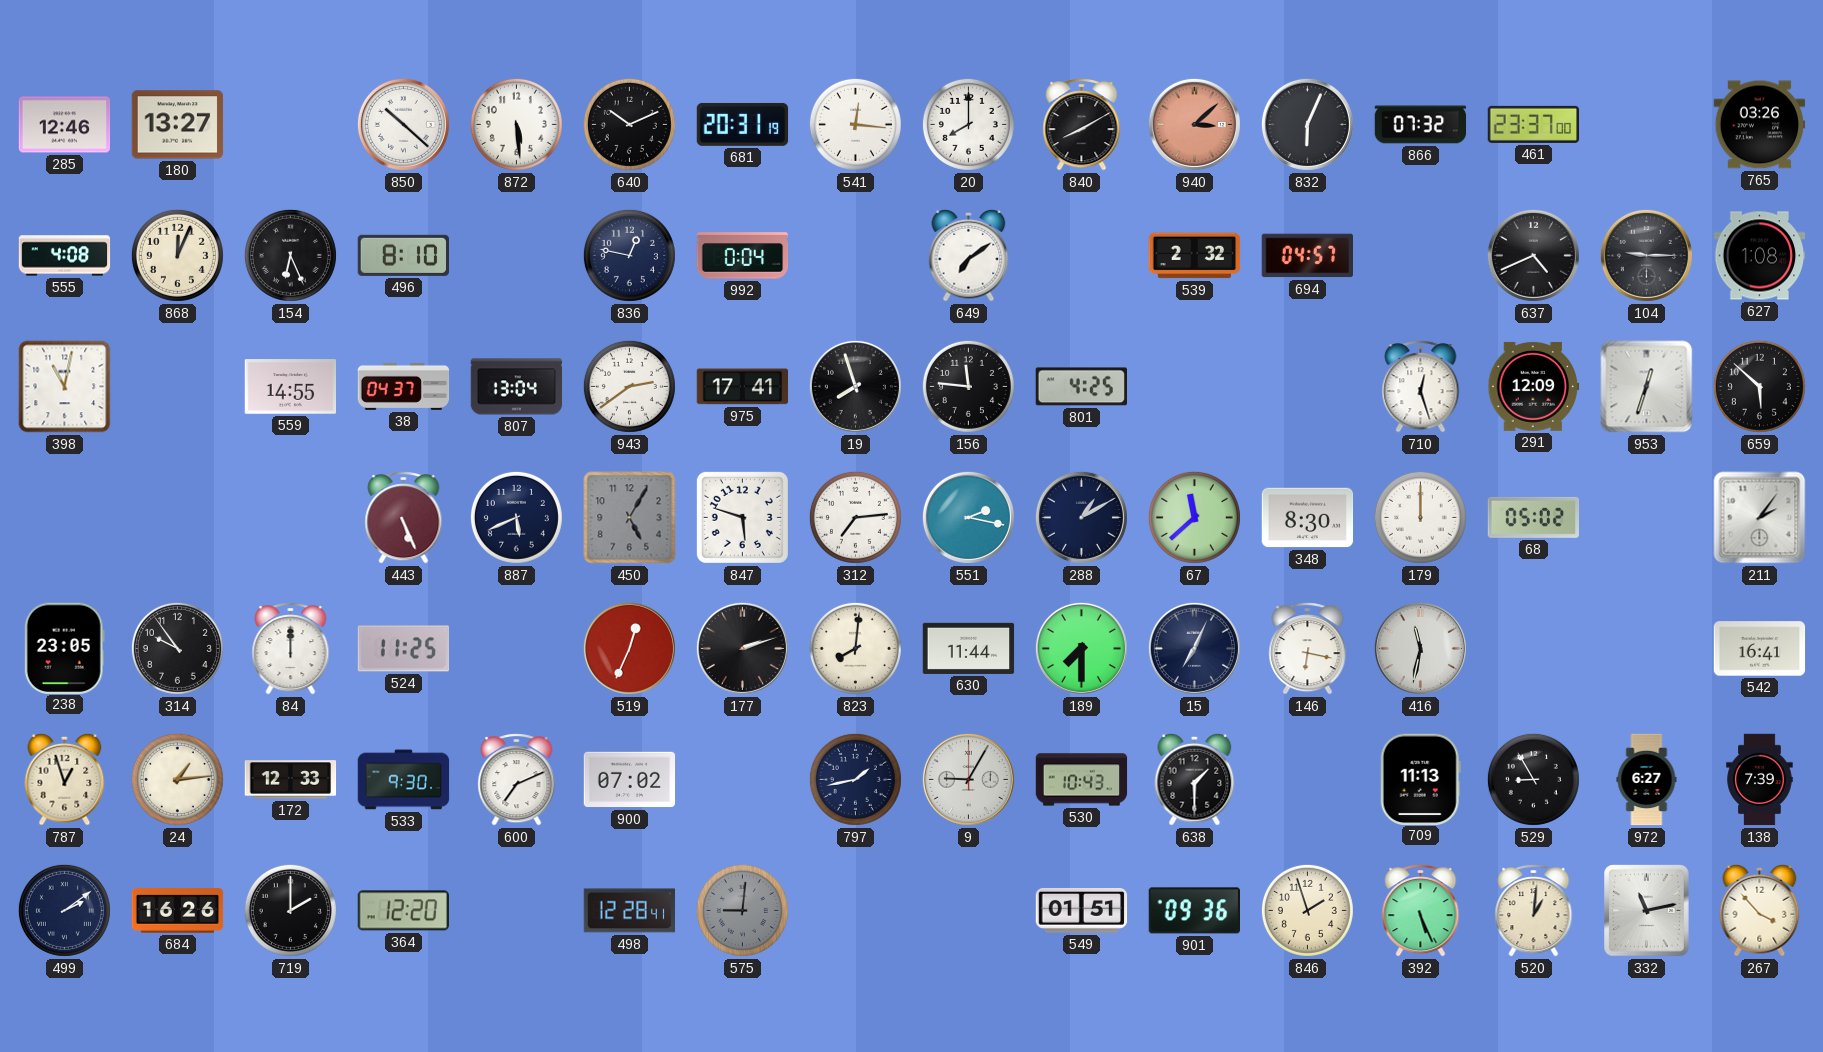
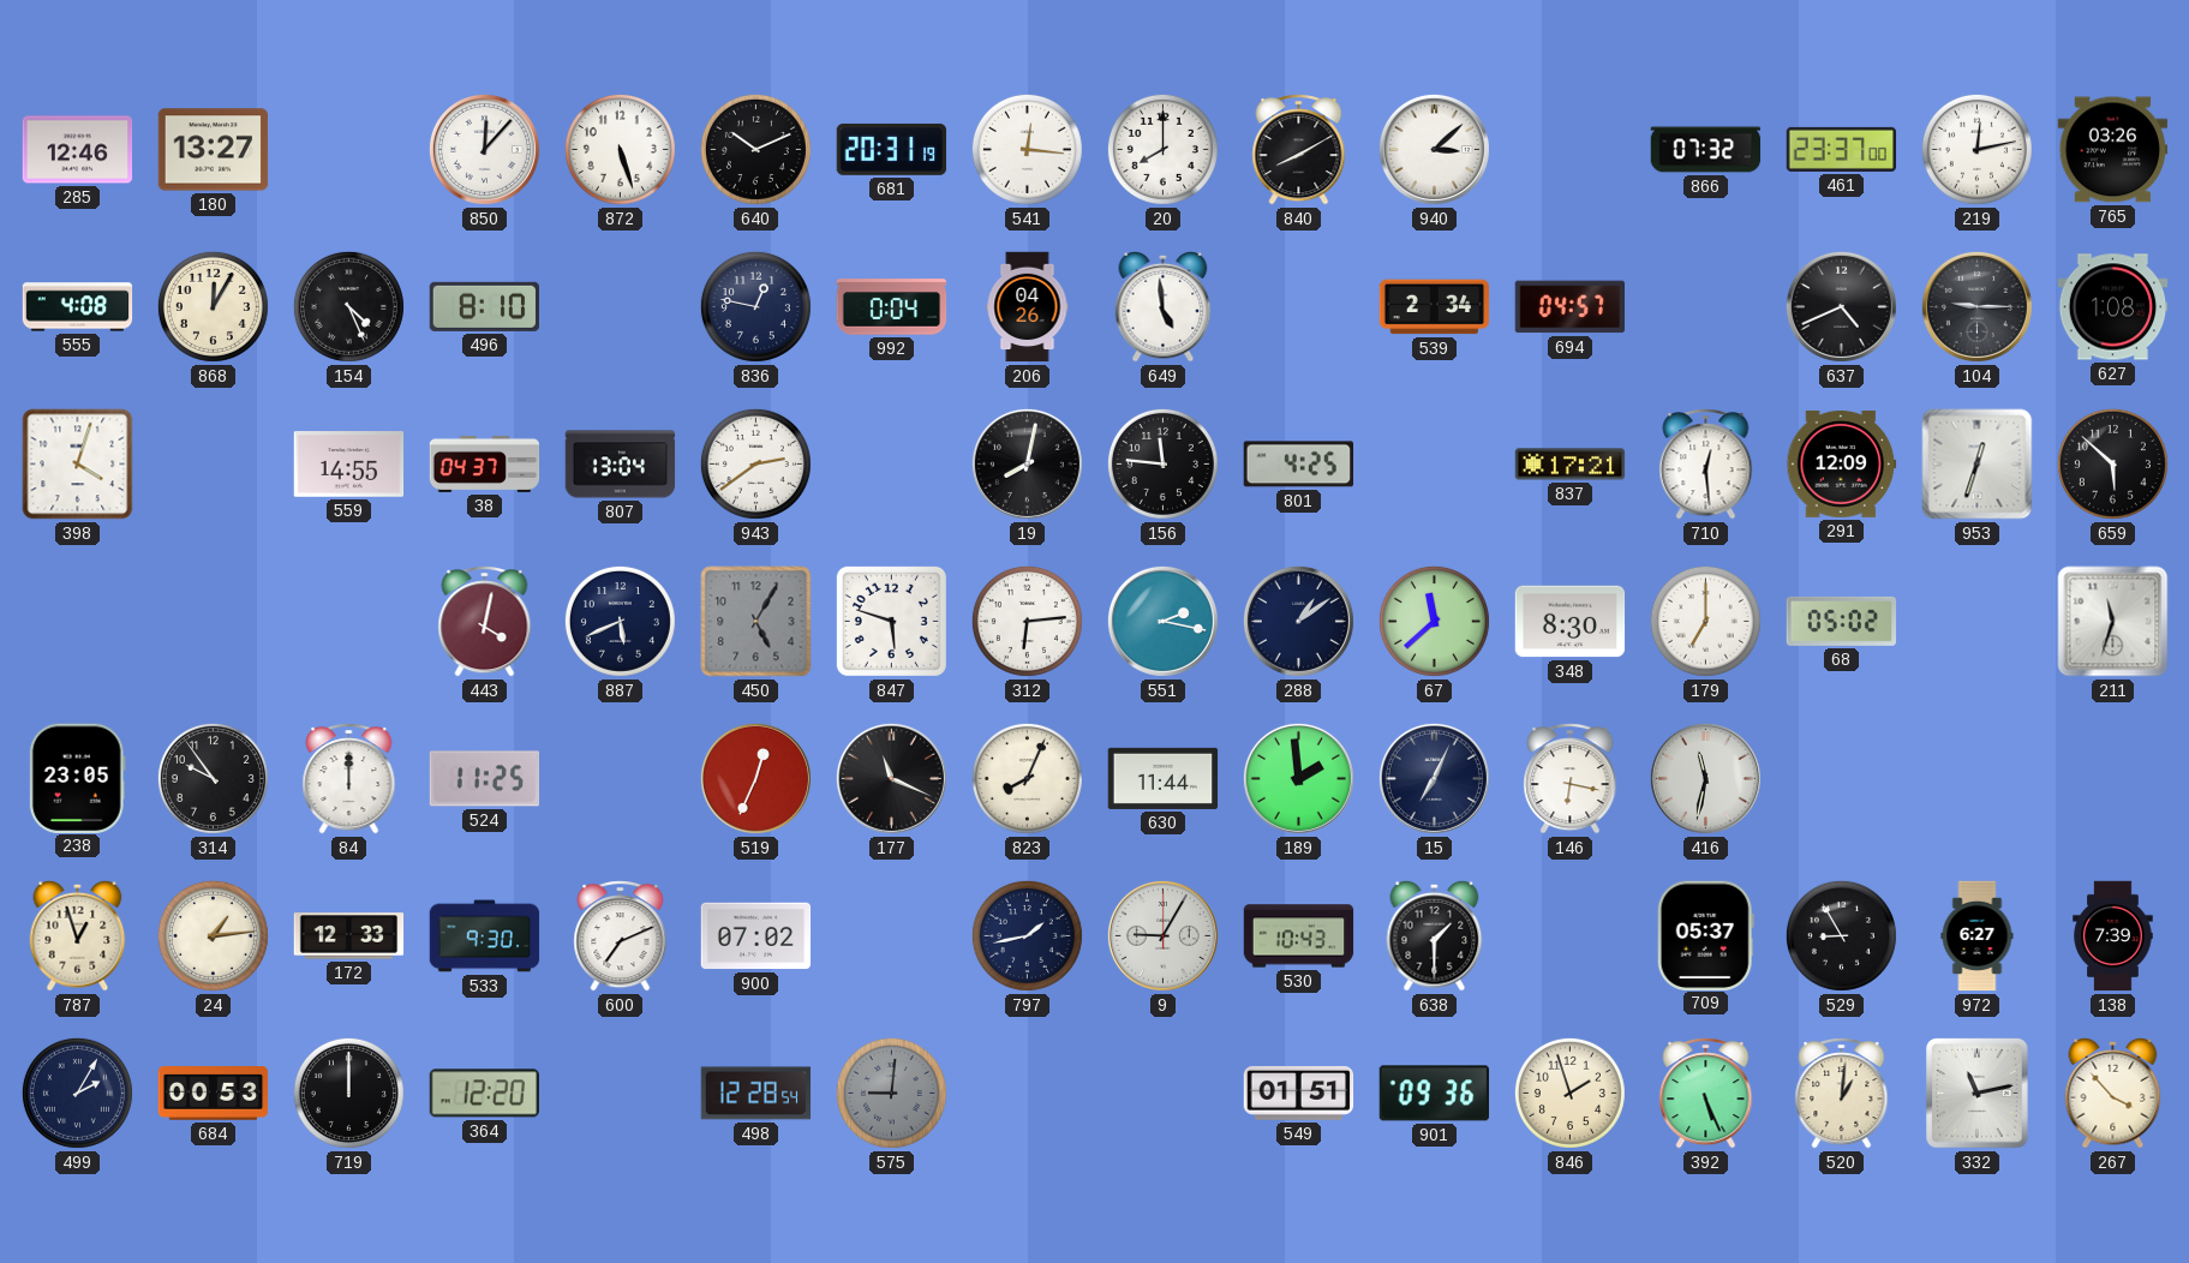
850: 10:22 -> 12:07 (484, 149)
872: 5:29 -> 5:27 (620, 149)
940 dial: salmon -> white (1434, 149)
832: 6:04 -> none (1307, 124)
219: none -> 12:13 (1976, 149)
868: 12:04 -> 12:05 (213, 306)
154: 6:26 -> 4:26 (348, 306)
206: none -> 04:26 (1028, 307)
649: 7:09 -> 4:59 (1164, 306)
539: 2:32 -> 2:34 (1435, 307)
398: 11:02 -> 4:03 (78, 465)
975: 17:41 -> none (743, 387)
19: 7:57 -> 8:02 (1027, 463)
837: none -> 17:21 (1571, 465)
710: 12:27 -> 12:29 (1706, 465)
443: 5:26 -> 4:02 (485, 622)
312: 7:14 -> 6:14 (1027, 621)
288: 1:10 -> 1:09 (1298, 621)
179: 12:00 -> 7:00 (1705, 621)
211: 2:06 -> 11:33 (2113, 622)
177: 2:12 -> 11:19 (891, 778)
823: 8:01 -> 8:04 (1027, 778)
189: 7:30 -> 1:59 (1298, 778)
542: 16:41 -> none (1760, 649)
709: 11:13 -> 05:37 (1705, 935)
499: 2:09 -> 2:05 (77, 1093)
684: 16:26 -> 00:53 (214, 1094)
719: 2:00 -> 12:00 (348, 1093)
498: 12:28:41 -> 12:28:54 (756, 1094)
